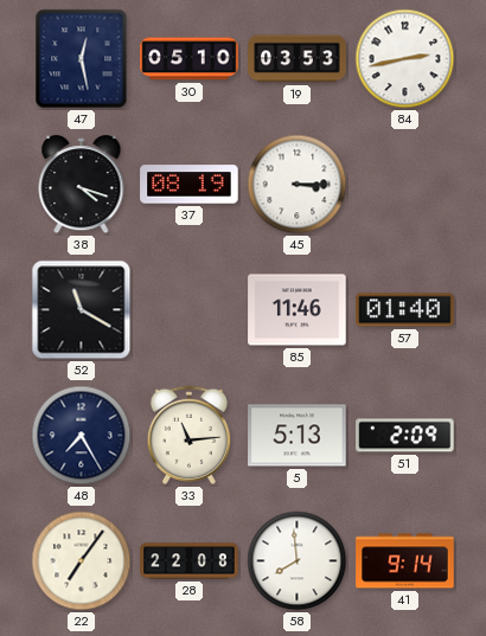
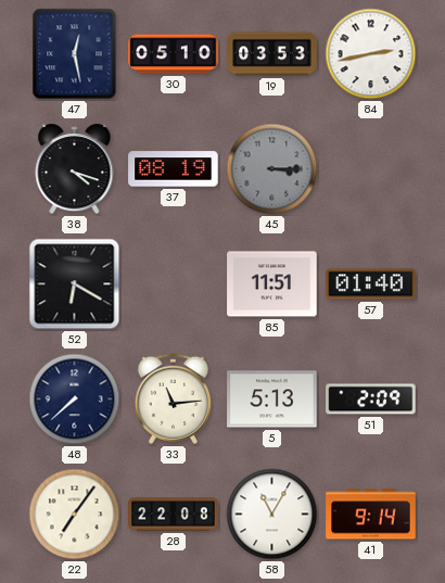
45 dial: white -> grey (272, 169)
52: 11:20 -> 6:20 (75, 284)
85: 11:46 -> 11:51 (272, 284)
48: 7:25 -> 7:38 (75, 400)
58: 7:59 -> 11:05 (272, 515)
